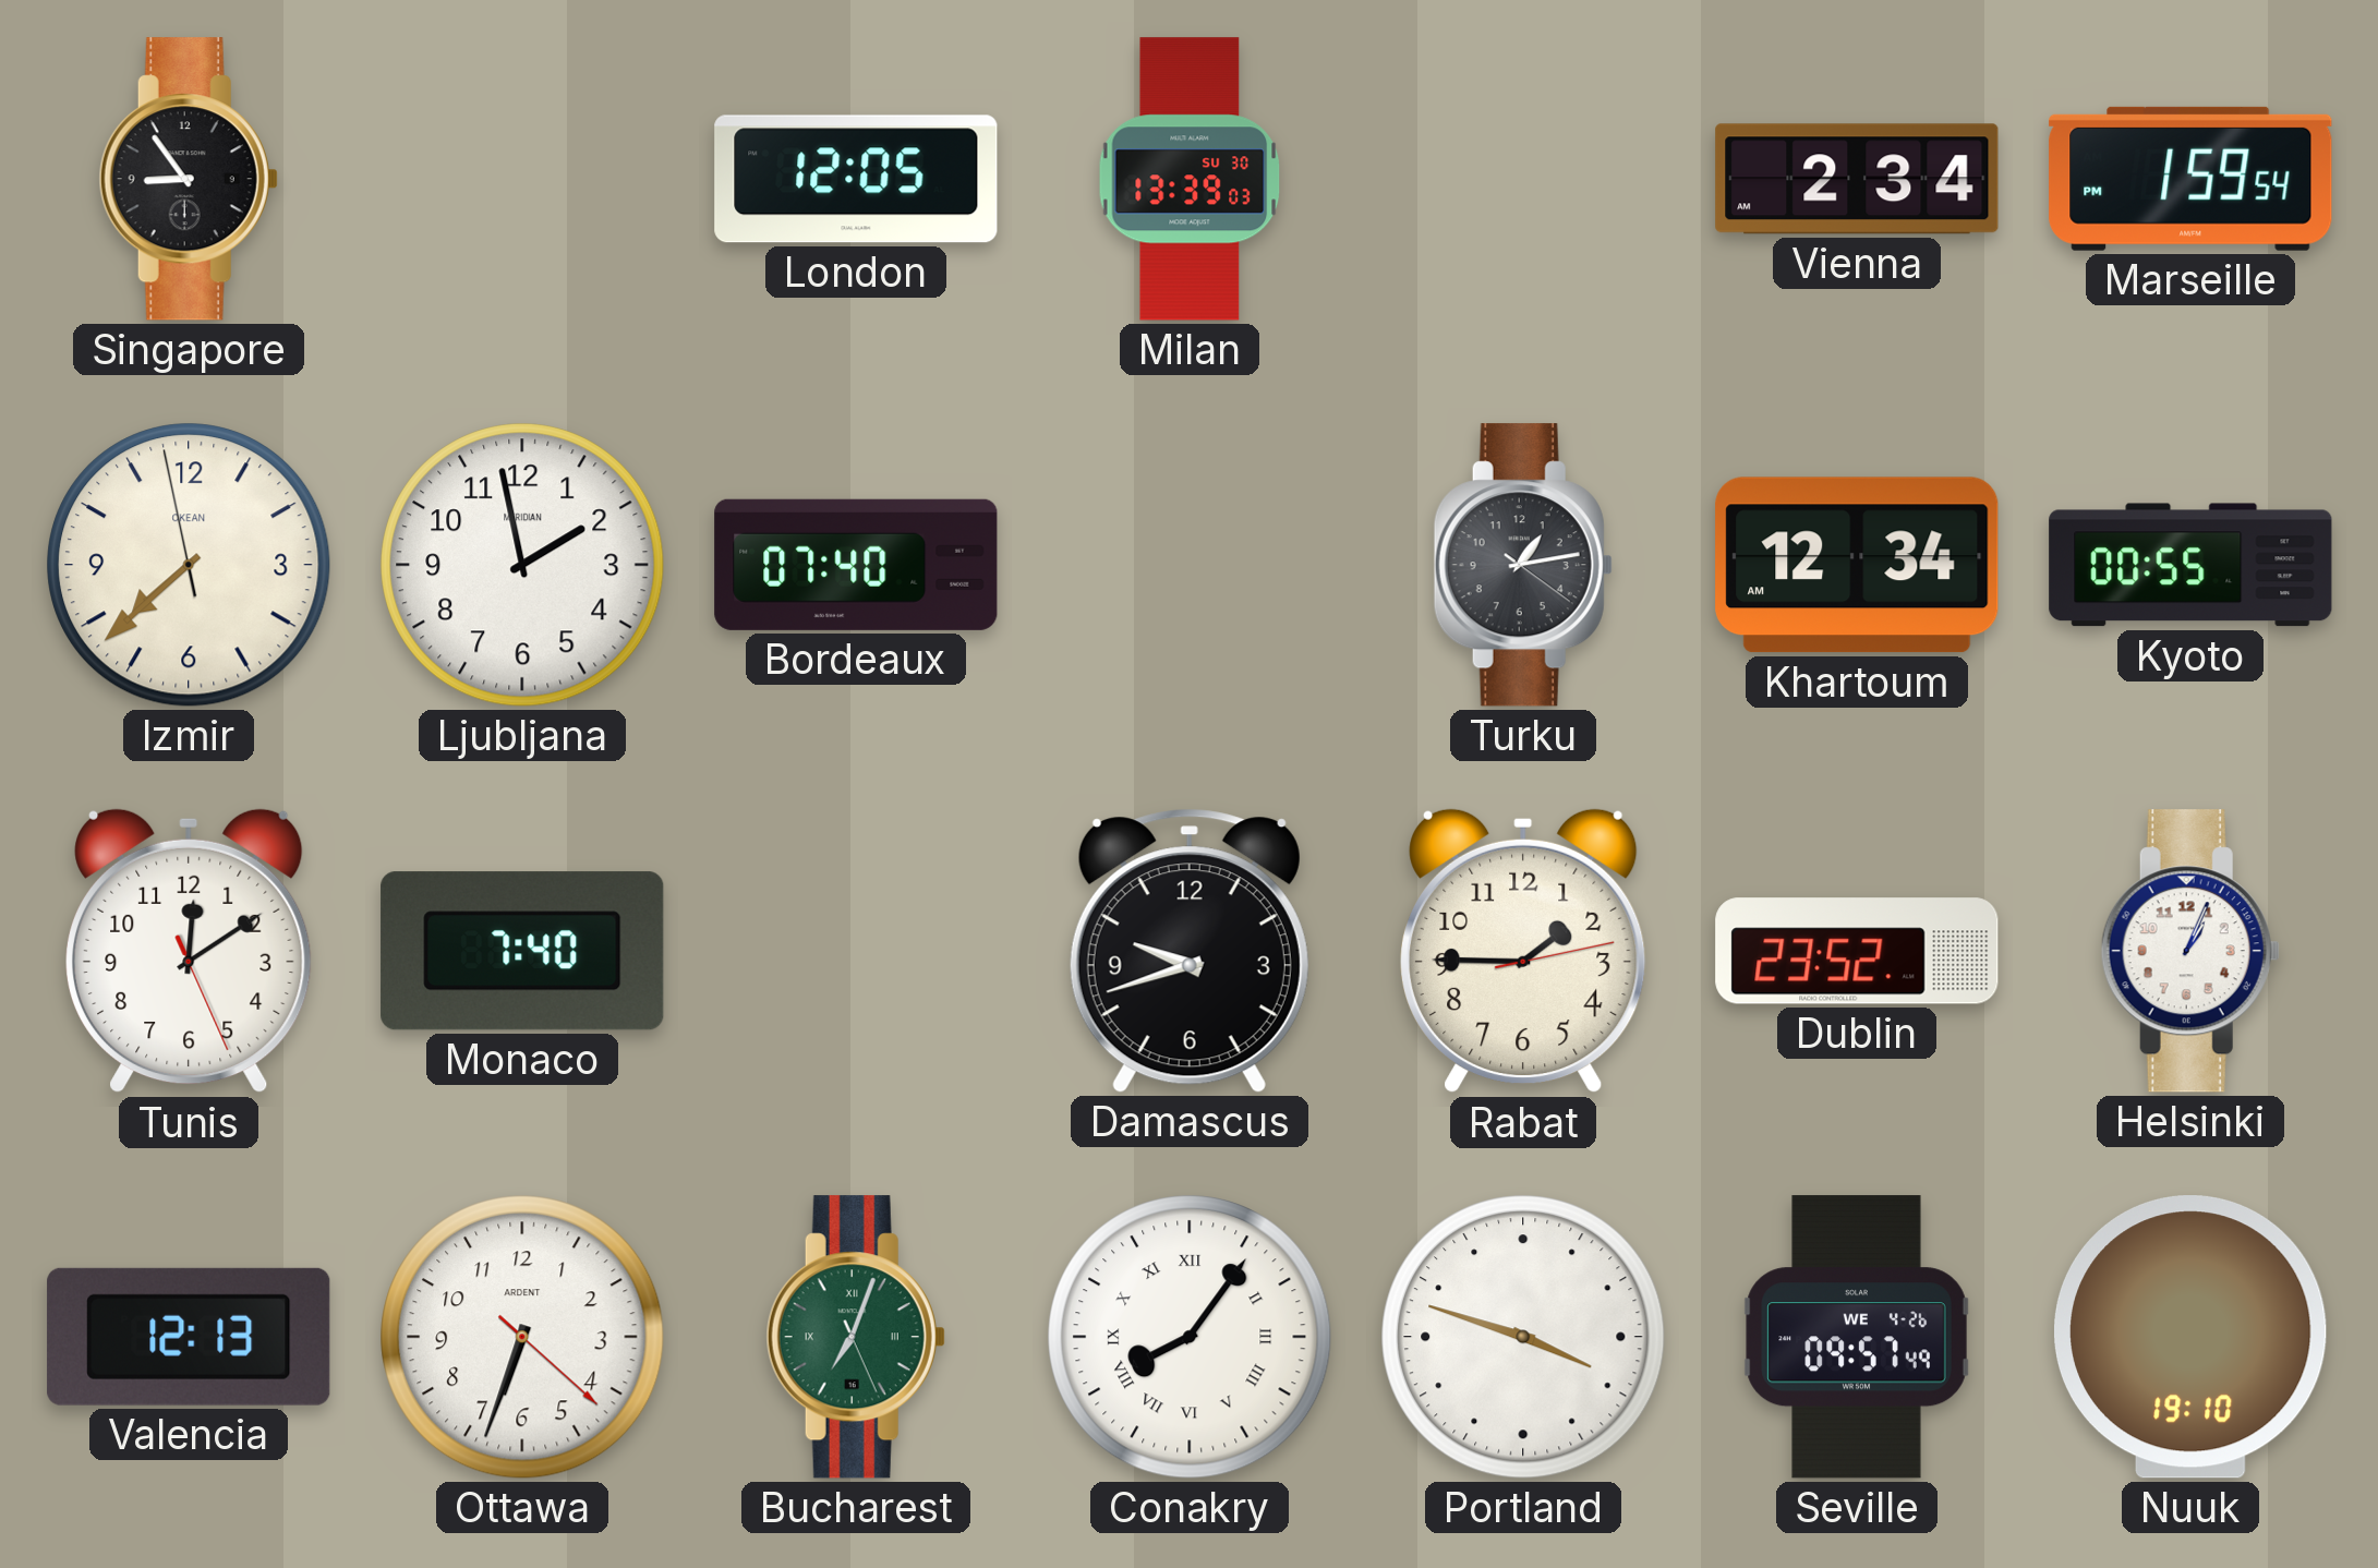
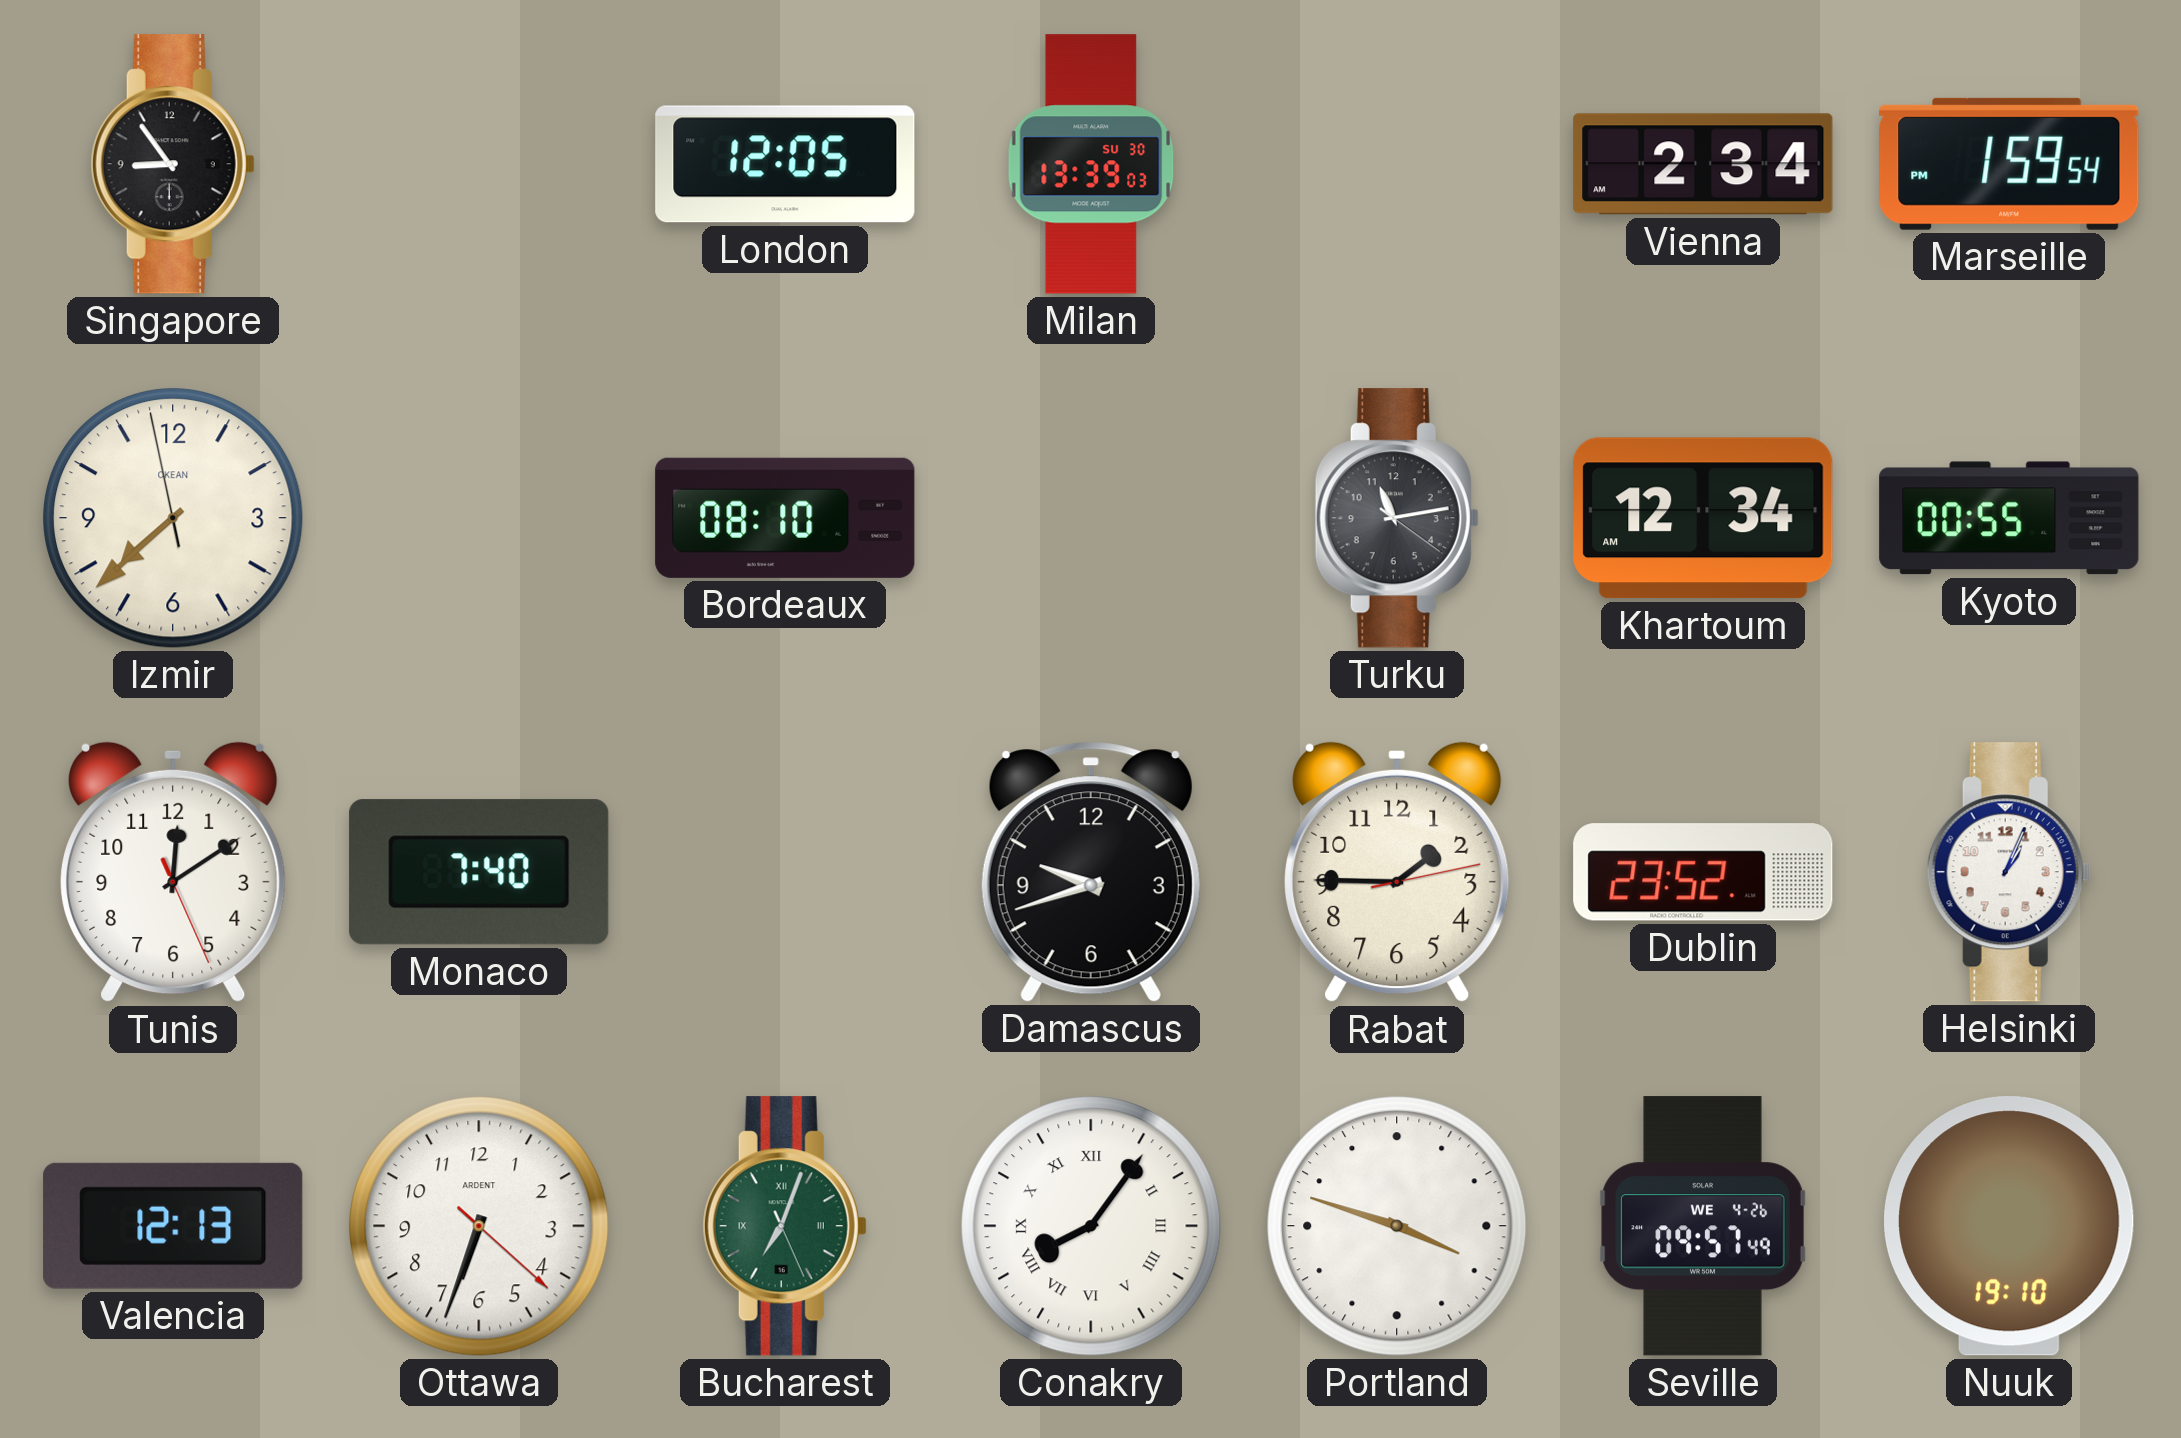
Ljubljana: 1:58 -> none (522, 565)
Bordeaux: 07:40 -> 08:10 (785, 518)
Turku: 1:13 -> 11:13 (1397, 518)
